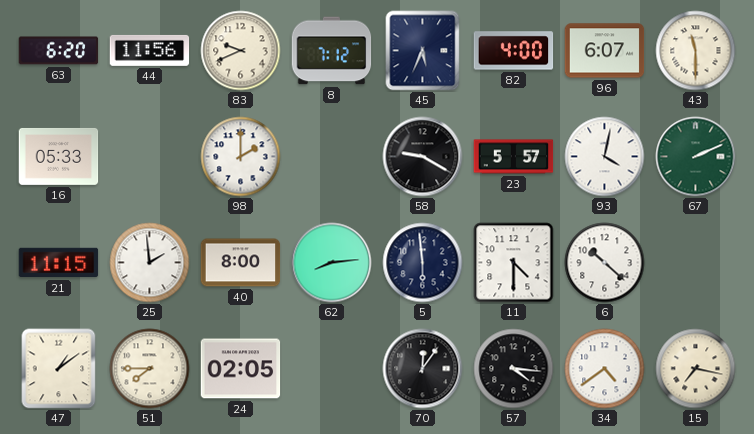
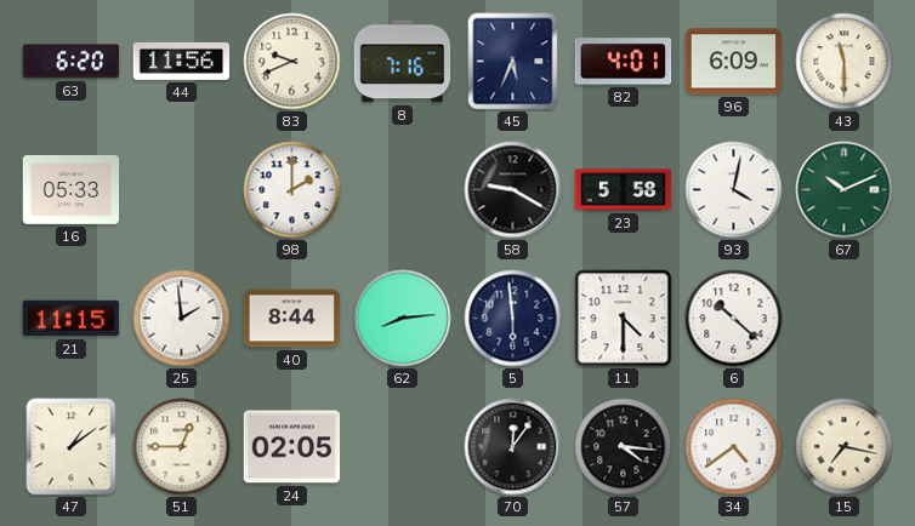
8: 7:12 -> 7:16 (403, 62)
82: 4:00 -> 4:01 (624, 62)
96: 6:07 -> 6:09 (734, 62)
23: 5:57 -> 5:58 (624, 190)
67: 2:11 -> 10:11 (845, 190)
40: 8:00 -> 8:44 (292, 319)
51: 7:45 -> 12:45 (182, 447)
